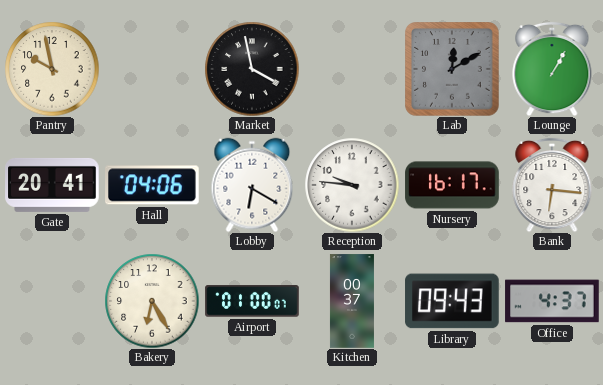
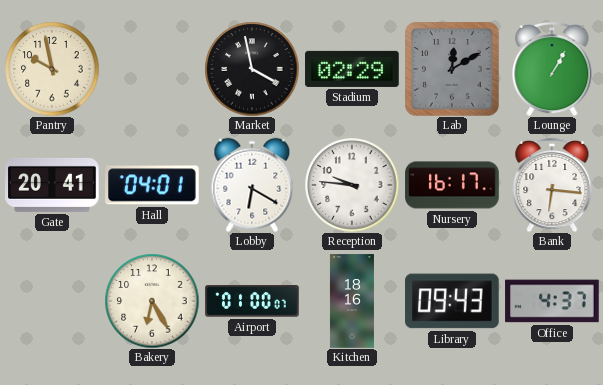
Stadium: none -> 02:29 (352, 69)
Hall: 04:06 -> 04:01 (152, 185)
Kitchen: 00:37 -> 18:16 (352, 301)
